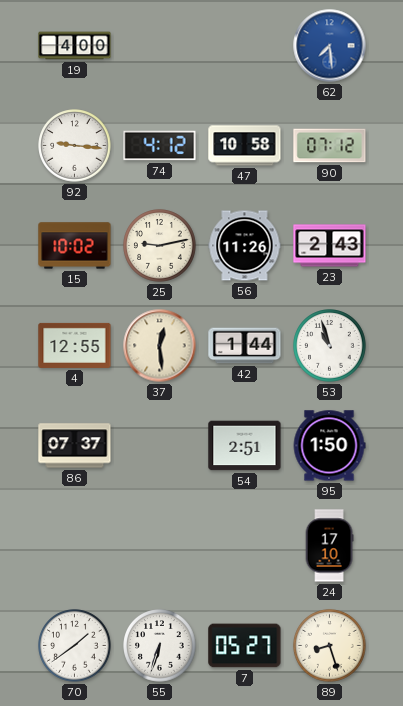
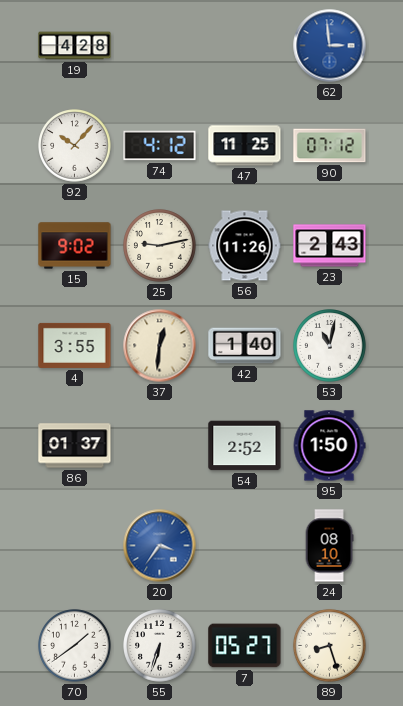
19: 4:00 -> 4:28 (75, 46)
62: 7:29 -> 2:59 (330, 46)
92: 9:16 -> 10:07 (75, 146)
47: 10:58 -> 11:25 (245, 146)
15: 10:02 -> 9:02 (75, 246)
4: 12:55 -> 3:55 (75, 345)
37: 12:29 -> 12:31 (160, 346)
42: 1:44 -> 1:40 (245, 346)
53: 10:57 -> 11:02 (330, 346)
86: 07:37 -> 01:37 (75, 446)
54: 2:51 -> 2:52 (245, 446)
20: none -> 3:36 (160, 546)
24: 17:10 -> 08:10 (329, 546)
